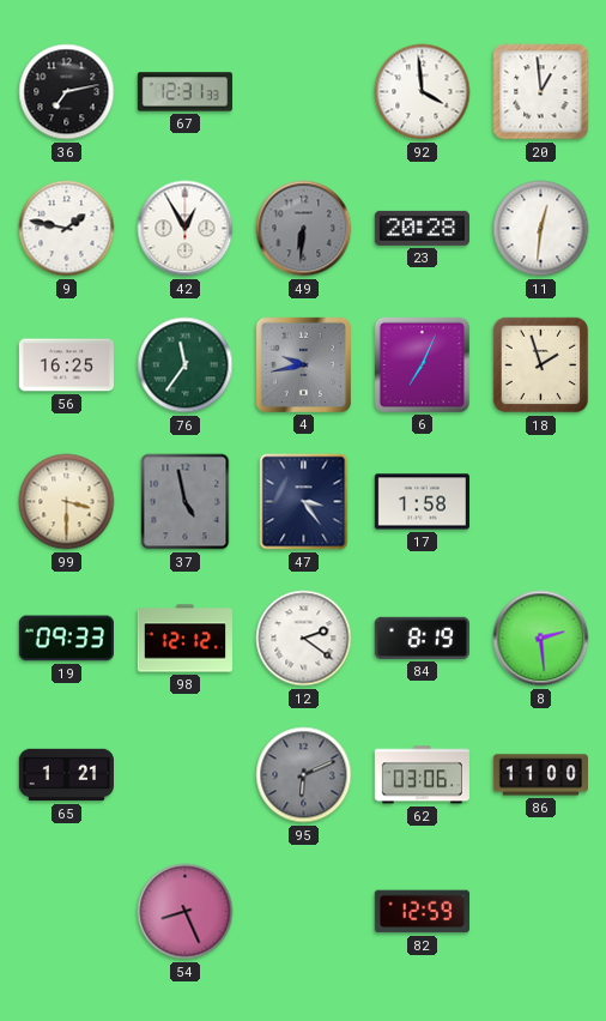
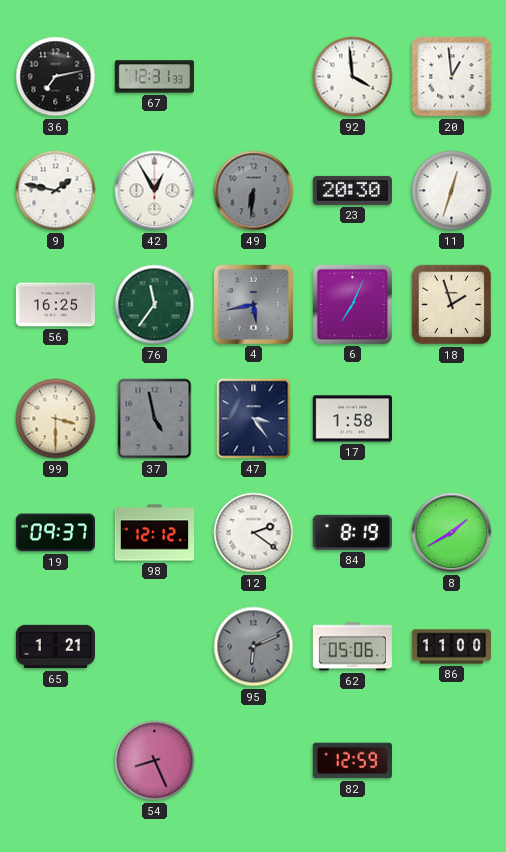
23: 20:28 -> 20:30 (352, 190)
11: 12:31 -> 12:33 (452, 191)
4: 9:43 -> 5:43 (253, 304)
19: 09:33 -> 09:37 (55, 533)
8: 2:29 -> 1:40 (452, 533)
62: 03:06 -> 05:06 (352, 647)
